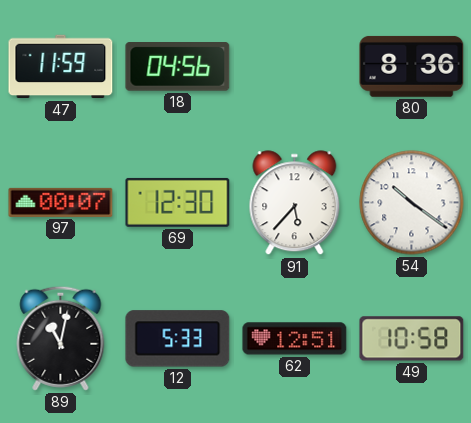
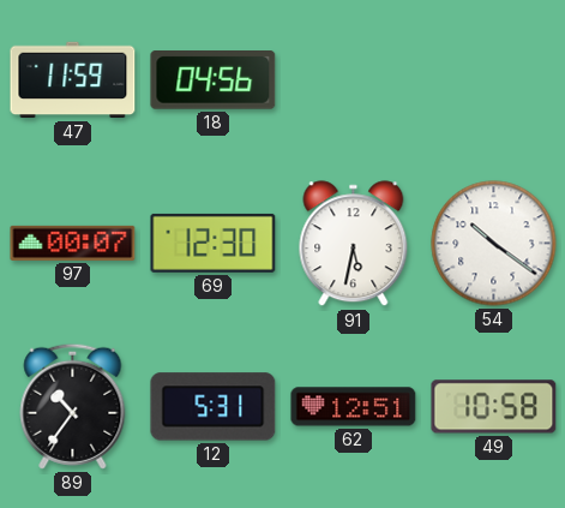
80: 8:36 -> none (412, 66)
91: 5:37 -> 5:32 (354, 244)
89: 11:02 -> 10:36 (73, 406)
12: 5:33 -> 5:31 (214, 407)
